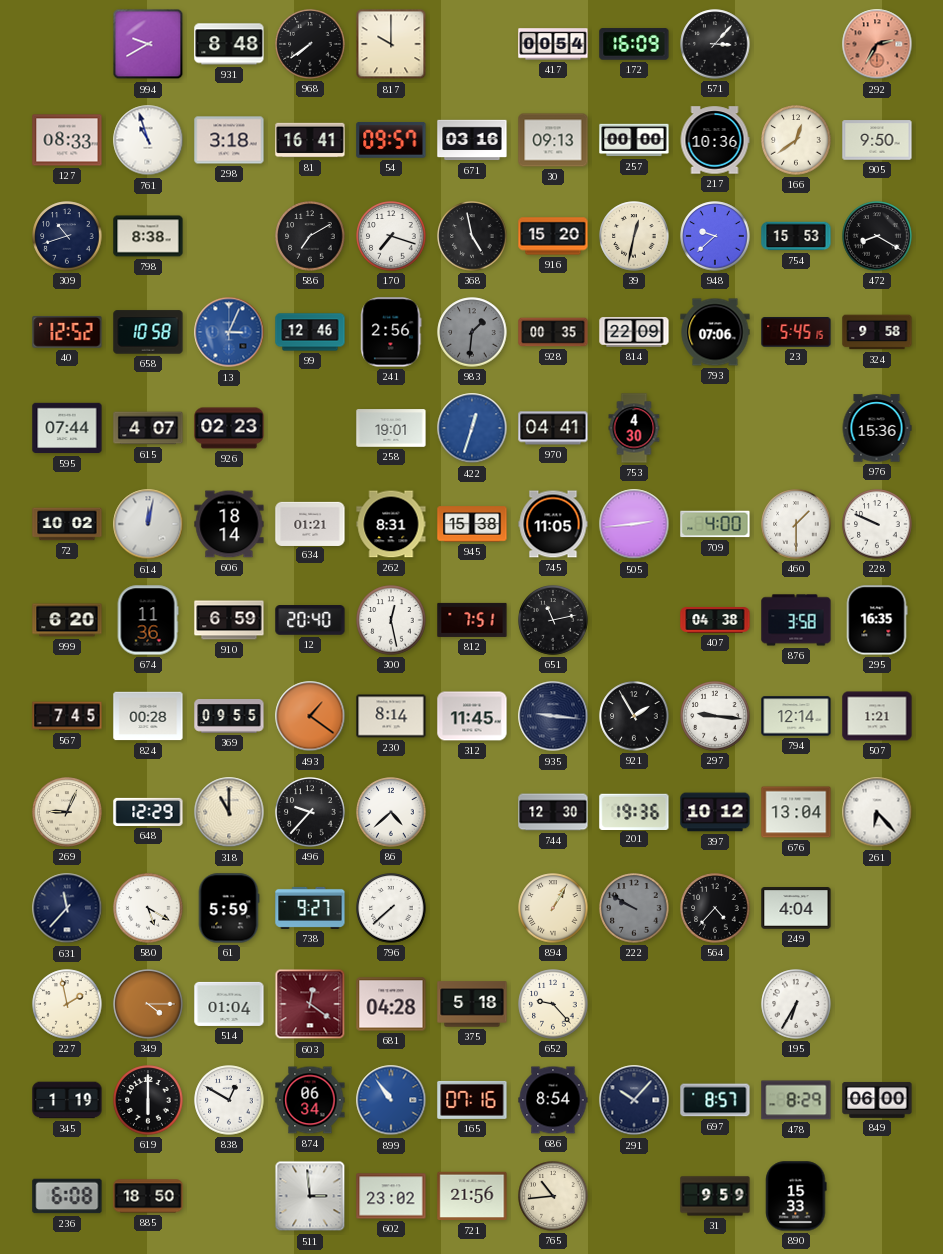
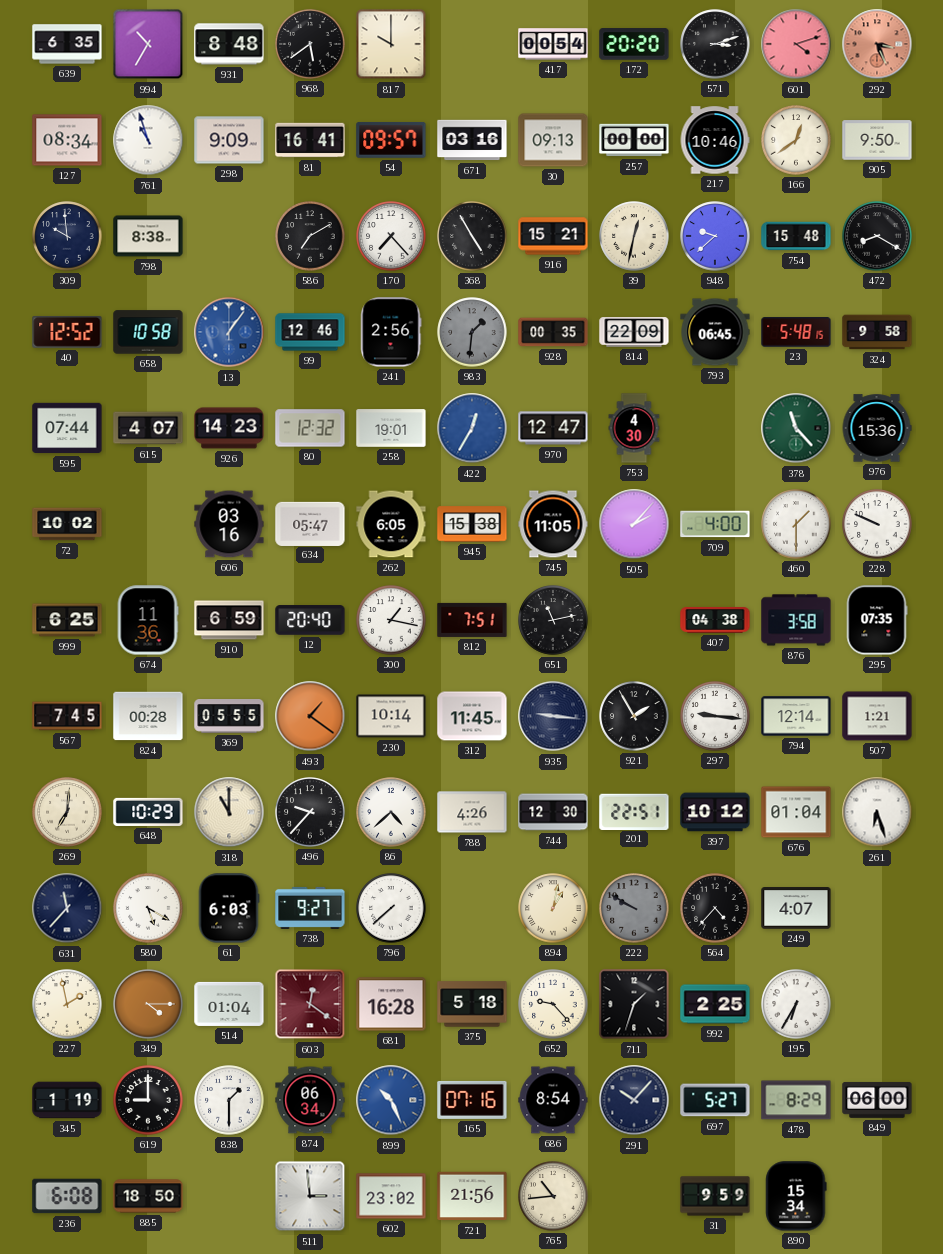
639: none -> 6:35 (67, 44)
994: 9:40 -> 10:35 (148, 44)
968: 7:39 -> 5:39 (310, 44)
172: 16:09 -> 20:20 (634, 44)
571: 3:07 -> 3:12 (715, 44)
601: none -> 4:12 (796, 44)
292: 2:35 -> 3:26 (877, 44)
127: 08:33 -> 08:34 (67, 140)
298: 3:18 -> 9:09 (229, 140)
217: 10:36 -> 10:46 (715, 140)
309: 10:42 -> 9:59 (67, 236)
170: 7:18 -> 7:23 (391, 236)
368: 4:58 -> 4:55 (472, 236)
916: 15:20 -> 15:21 (553, 236)
754: 15:53 -> 15:48 (796, 236)
13: 3:04 -> 1:06 (229, 332)
793: 07:06 -> 06:45 (715, 332)
23: 5:45 -> 5:48 (796, 332)
926: 02:23 -> 14:23 (229, 428)
80: none -> 12:32 (310, 428)
422: 12:33 -> 12:35 (472, 428)
970: 04:41 -> 12:47 (553, 428)
378: none -> 11:23 (796, 428)
614: 12:02 -> none (148, 524)
606: 18:14 -> 03:16 (229, 524)
634: 01:21 -> 05:47 (310, 523)
262: 8:31 -> 6:05 (391, 524)
505: 2:44 -> 2:07 (634, 524)
999: 6:20 -> 6:25 (67, 620)
300: 12:28 -> 1:17 (391, 620)
295: 16:35 -> 07:35 (877, 620)
369: 09:55 -> 05:55 (229, 717)
230: 8:14 -> 10:14 (391, 716)
269: 9:04 -> 7:01 (67, 812)
648: 12:29 -> 10:29 (148, 812)
788: none -> 4:26 (472, 812)
201: 19:36 -> 22:51 (634, 811)
676: 13:04 -> 01:04 (796, 812)
261: 6:23 -> 6:27 (877, 812)
61: 5:59 -> 6:03 (229, 908)
894: 1:05 -> 1:02 (553, 908)
249: 4:04 -> 4:07 (796, 908)
681: 04:28 -> 16:28 (391, 1004)
711: none -> 1:33 (634, 1004)
992: none -> 2:25 (715, 1004)
619: 6:00 -> 9:00 (148, 1100)
838: 12:50 -> 1:30 (229, 1100)
899: 10:54 -> 10:26 (391, 1100)
697: 8:57 -> 5:27 (715, 1100)
890: 15:33 -> 15:34 (796, 1196)
